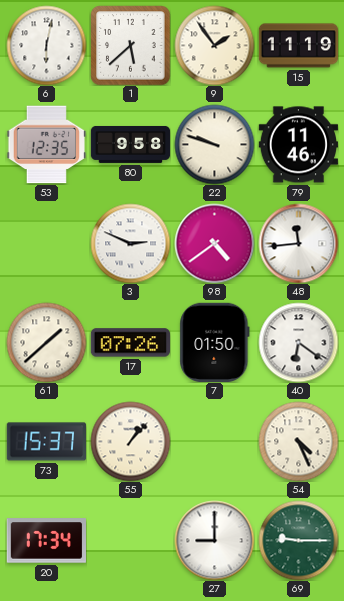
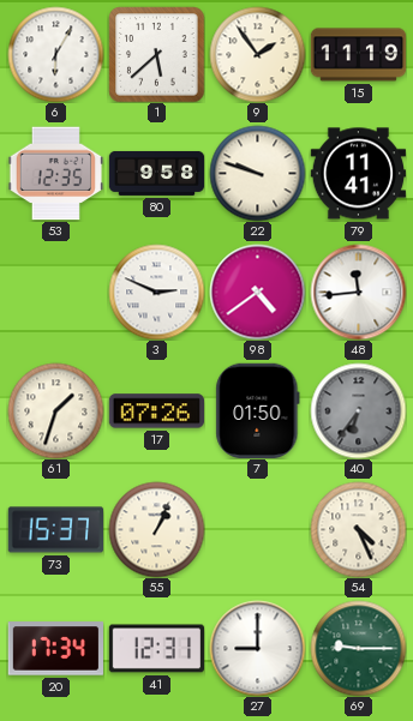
6: 6:02 -> 6:05 (55, 54)
79: 11:46 -> 11:41 (358, 174)
61: 1:38 -> 1:33 (55, 410)
40: 6:21 -> 6:36 (358, 410)
40 dial: white -> grey (358, 410)
55: 1:07 -> 1:04 (156, 529)
41: none -> 12:31 (156, 649)
